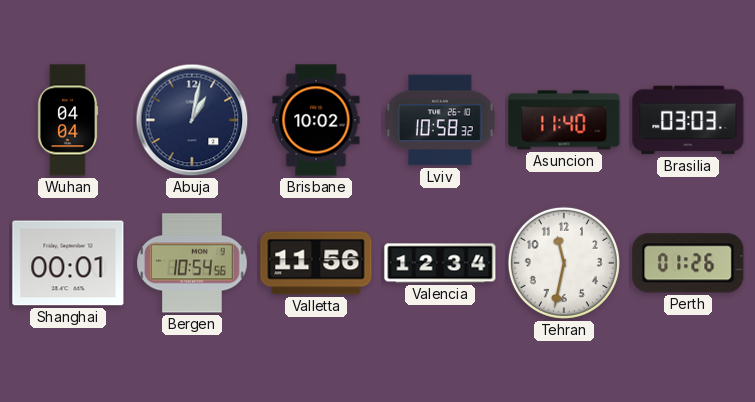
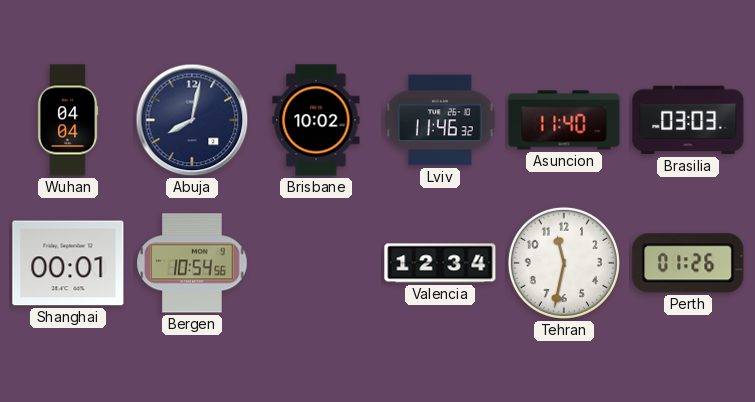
Abuja: 1:02 -> 8:02 (192, 120)
Lviv: 10:58 -> 11:46 (440, 120)
Valletta: 11:56 -> none (316, 263)
